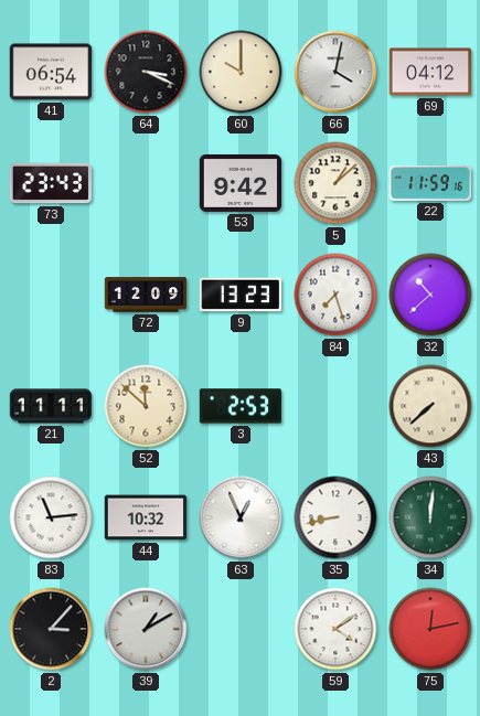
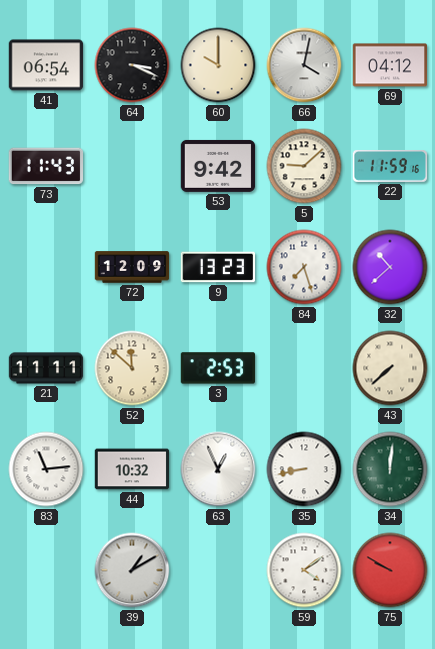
73: 23:43 -> 11:43 (45, 166)
5: 1:08 -> 9:08 (304, 166)
2: 3:07 -> none (51, 629)
75: 12:13 -> 9:50 (390, 570)
